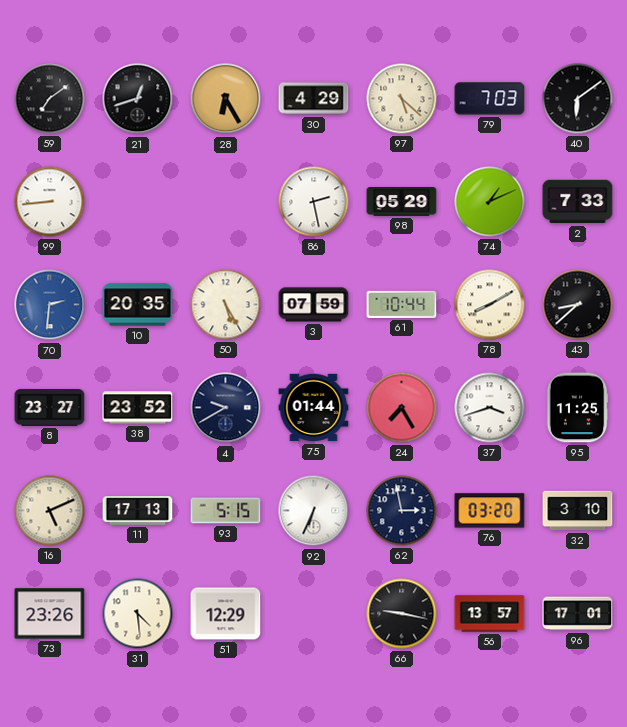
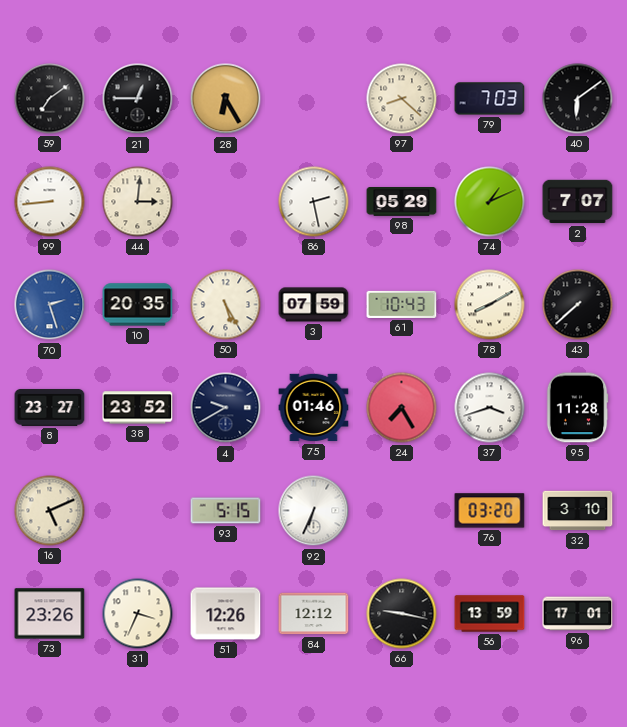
21: 12:42 -> 12:45 (138, 99)
30: 4:29 -> none (314, 99)
97: 5:22 -> 8:22 (402, 99)
44: none -> 3:01 (138, 202)
2: 7:33 -> 7:07 (578, 202)
70: 2:31 -> 2:27 (50, 305)
61: 10:44 -> 10:43 (402, 304)
43: 8:38 -> 7:38 (578, 305)
75: 01:44 -> 01:46 (314, 408)
95: 11:25 -> 11:28 (577, 408)
11: 17:13 -> none (138, 511)
62: 2:58 -> none (402, 511)
31: 4:29 -> 3:34 (138, 614)
51: 12:29 -> 12:26 (226, 614)
84: none -> 12:12 (314, 614)
56: 13:57 -> 13:59 (490, 614)
